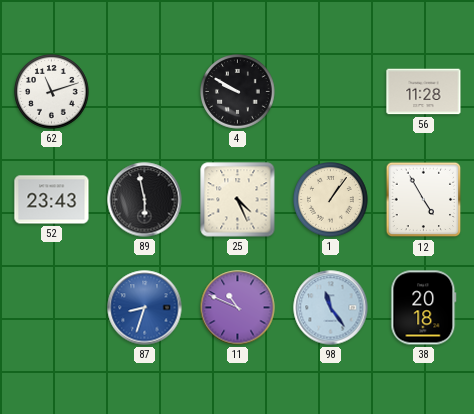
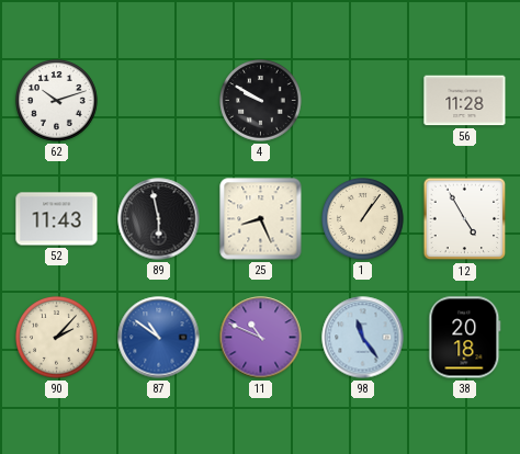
62: 11:12 -> 10:12 (57, 101)
52: 23:43 -> 11:43 (57, 219)
25: 4:26 -> 8:26 (261, 219)
90: none -> 2:07 (57, 338)
87: 8:33 -> 10:51 (159, 338)
